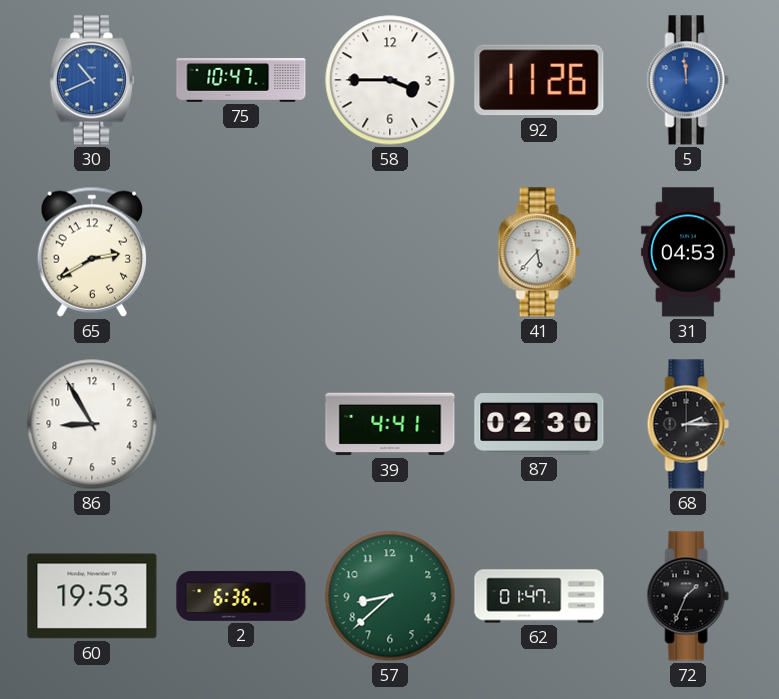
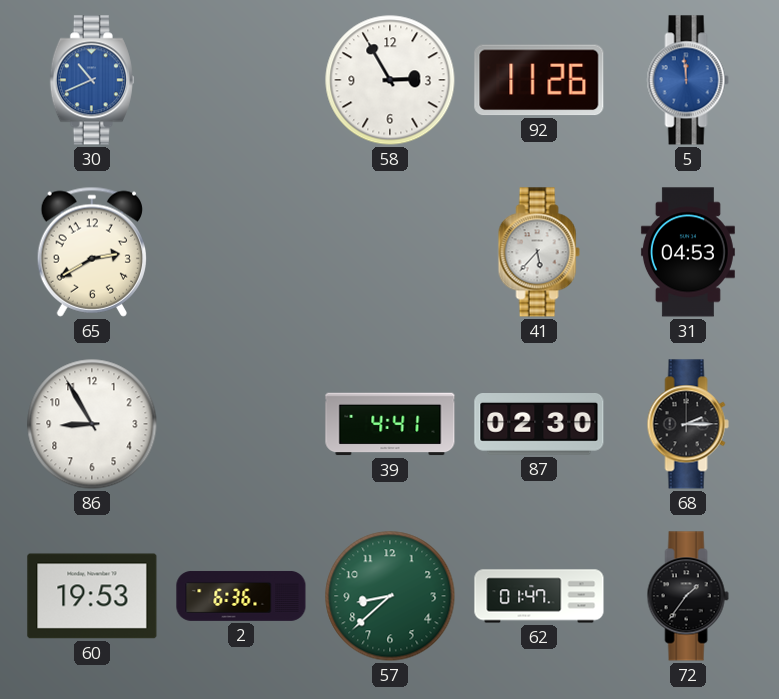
75: 10:47 -> none (241, 81)
58: 3:45 -> 2:55 (390, 80)
72: 1:34 -> 1:36 (688, 596)
